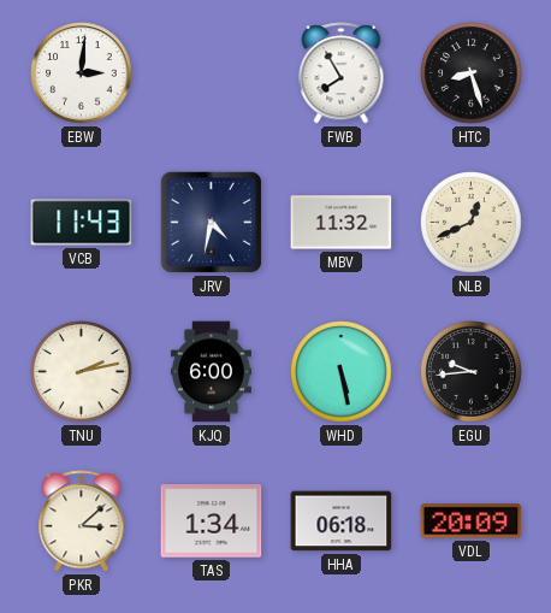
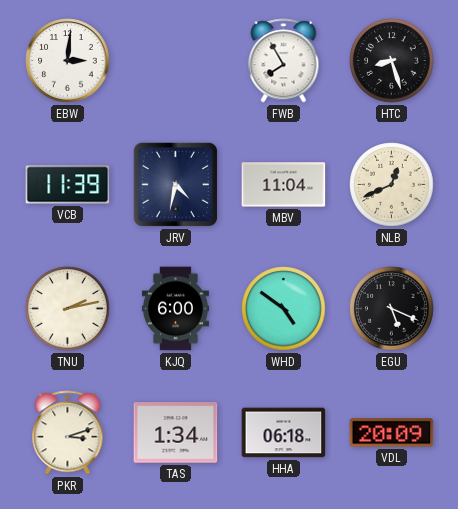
VCB: 11:43 -> 11:39 (68, 185)
MBV: 11:32 -> 11:04 (284, 185)
WHD: 5:28 -> 4:51 (284, 309)
EGU: 9:44 -> 5:19 (392, 309)
PKR: 3:08 -> 3:12 (68, 433)
